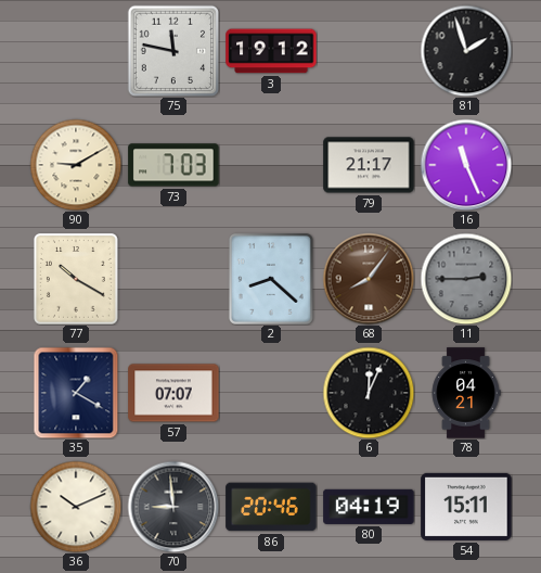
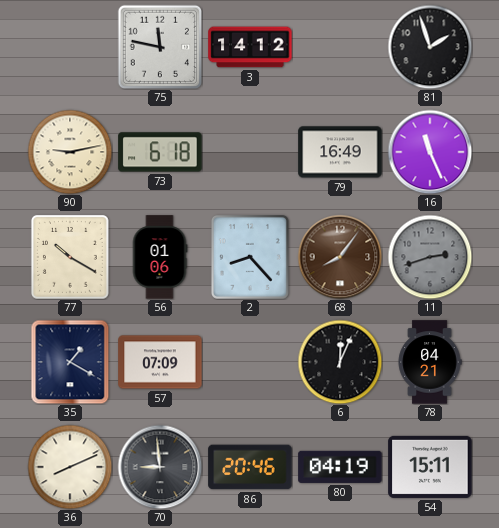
3: 19:12 -> 14:12 (250, 47)
90: 9:10 -> 9:13 (70, 152)
73: 7:03 -> 6:18 (160, 152)
79: 21:17 -> 16:49 (340, 152)
56: none -> 01:06 (160, 257)
2: 8:22 -> 8:23 (250, 257)
11: 2:45 -> 2:42 (430, 257)
57: 07:07 -> 07:09 (160, 362)
36: 10:11 -> 8:11 (70, 467)
